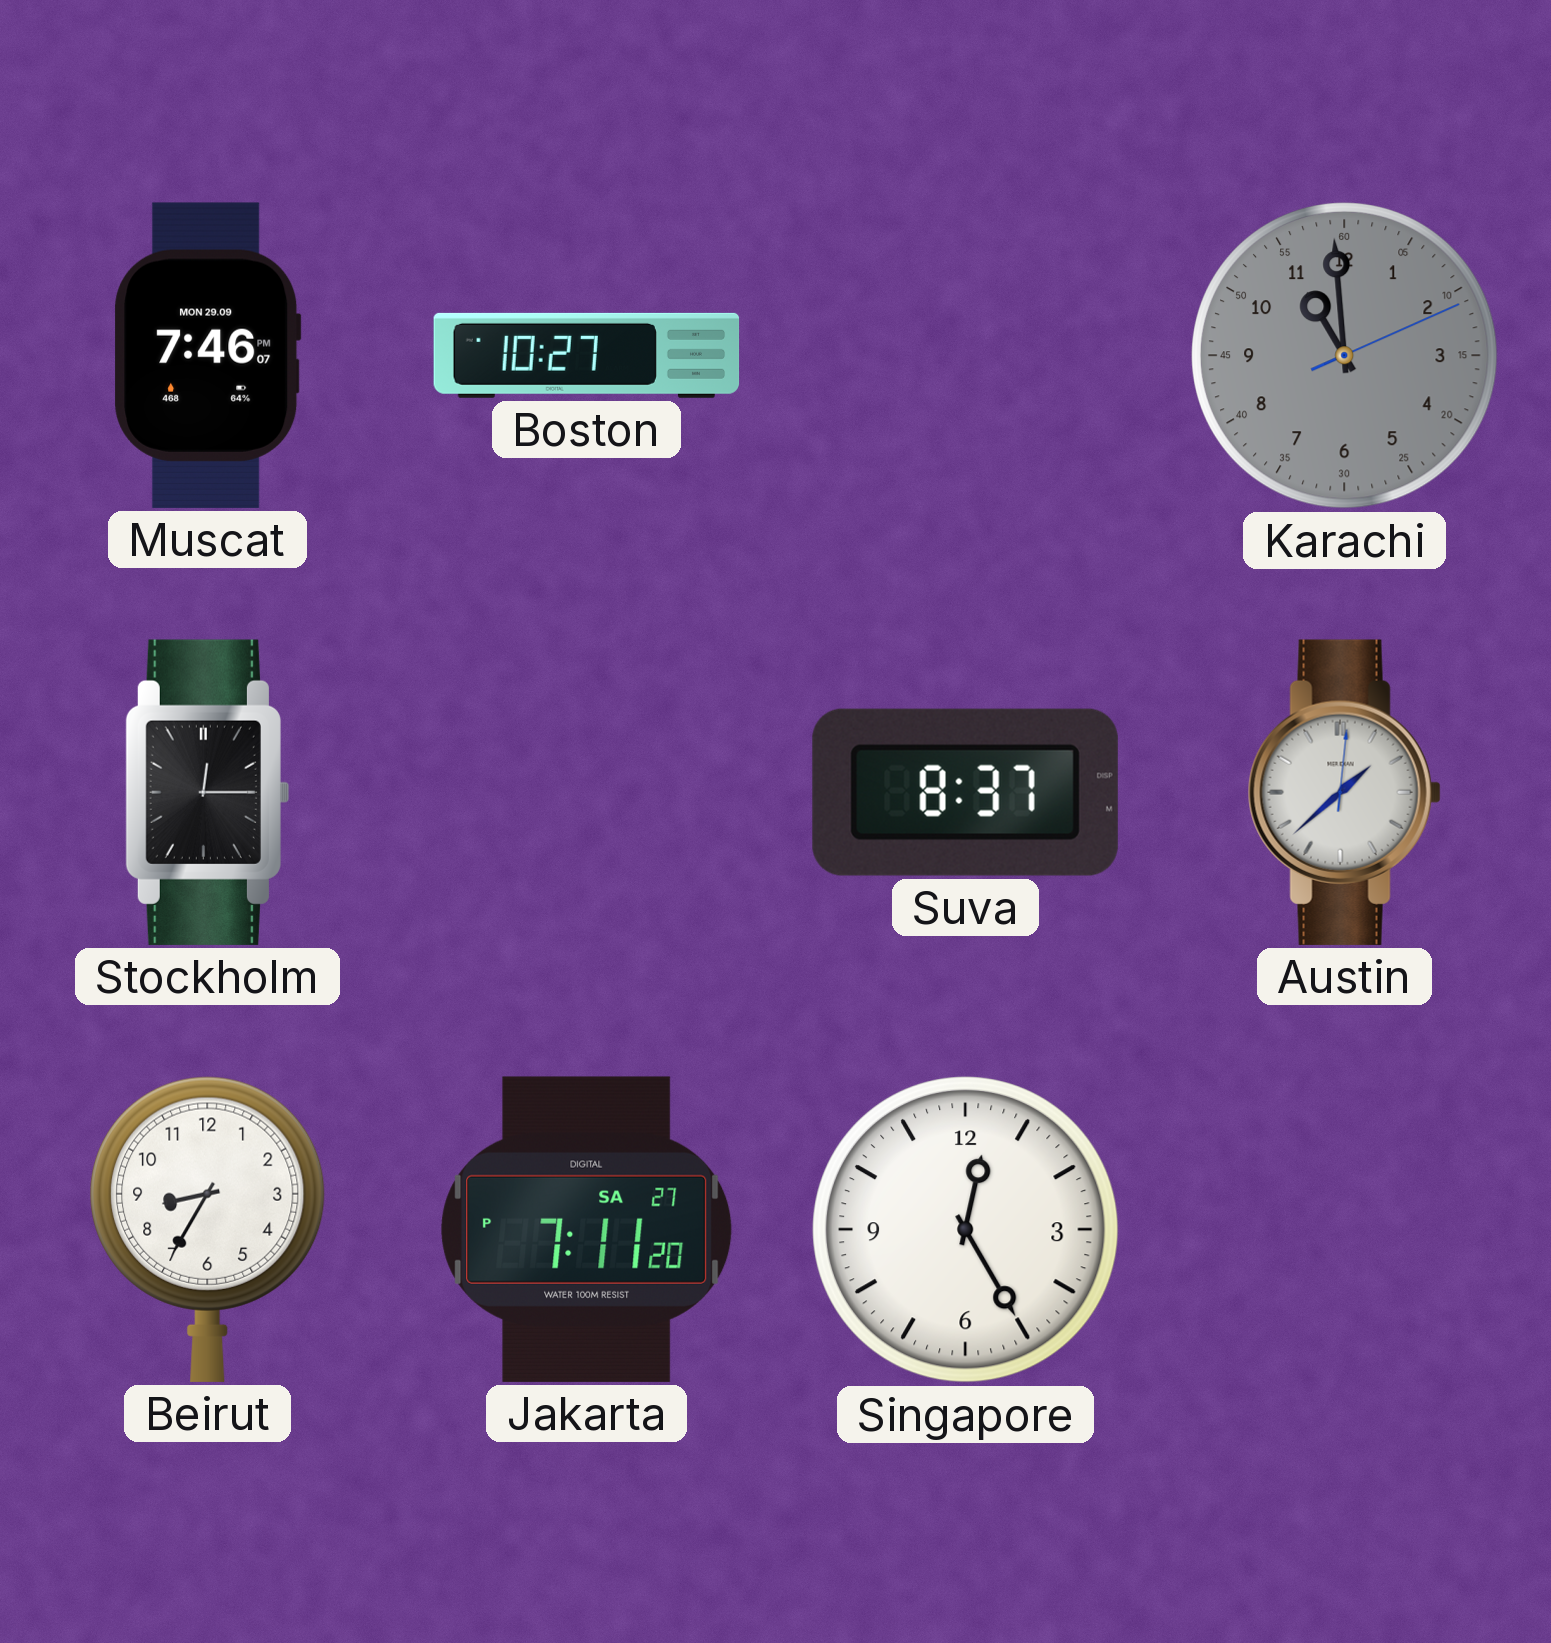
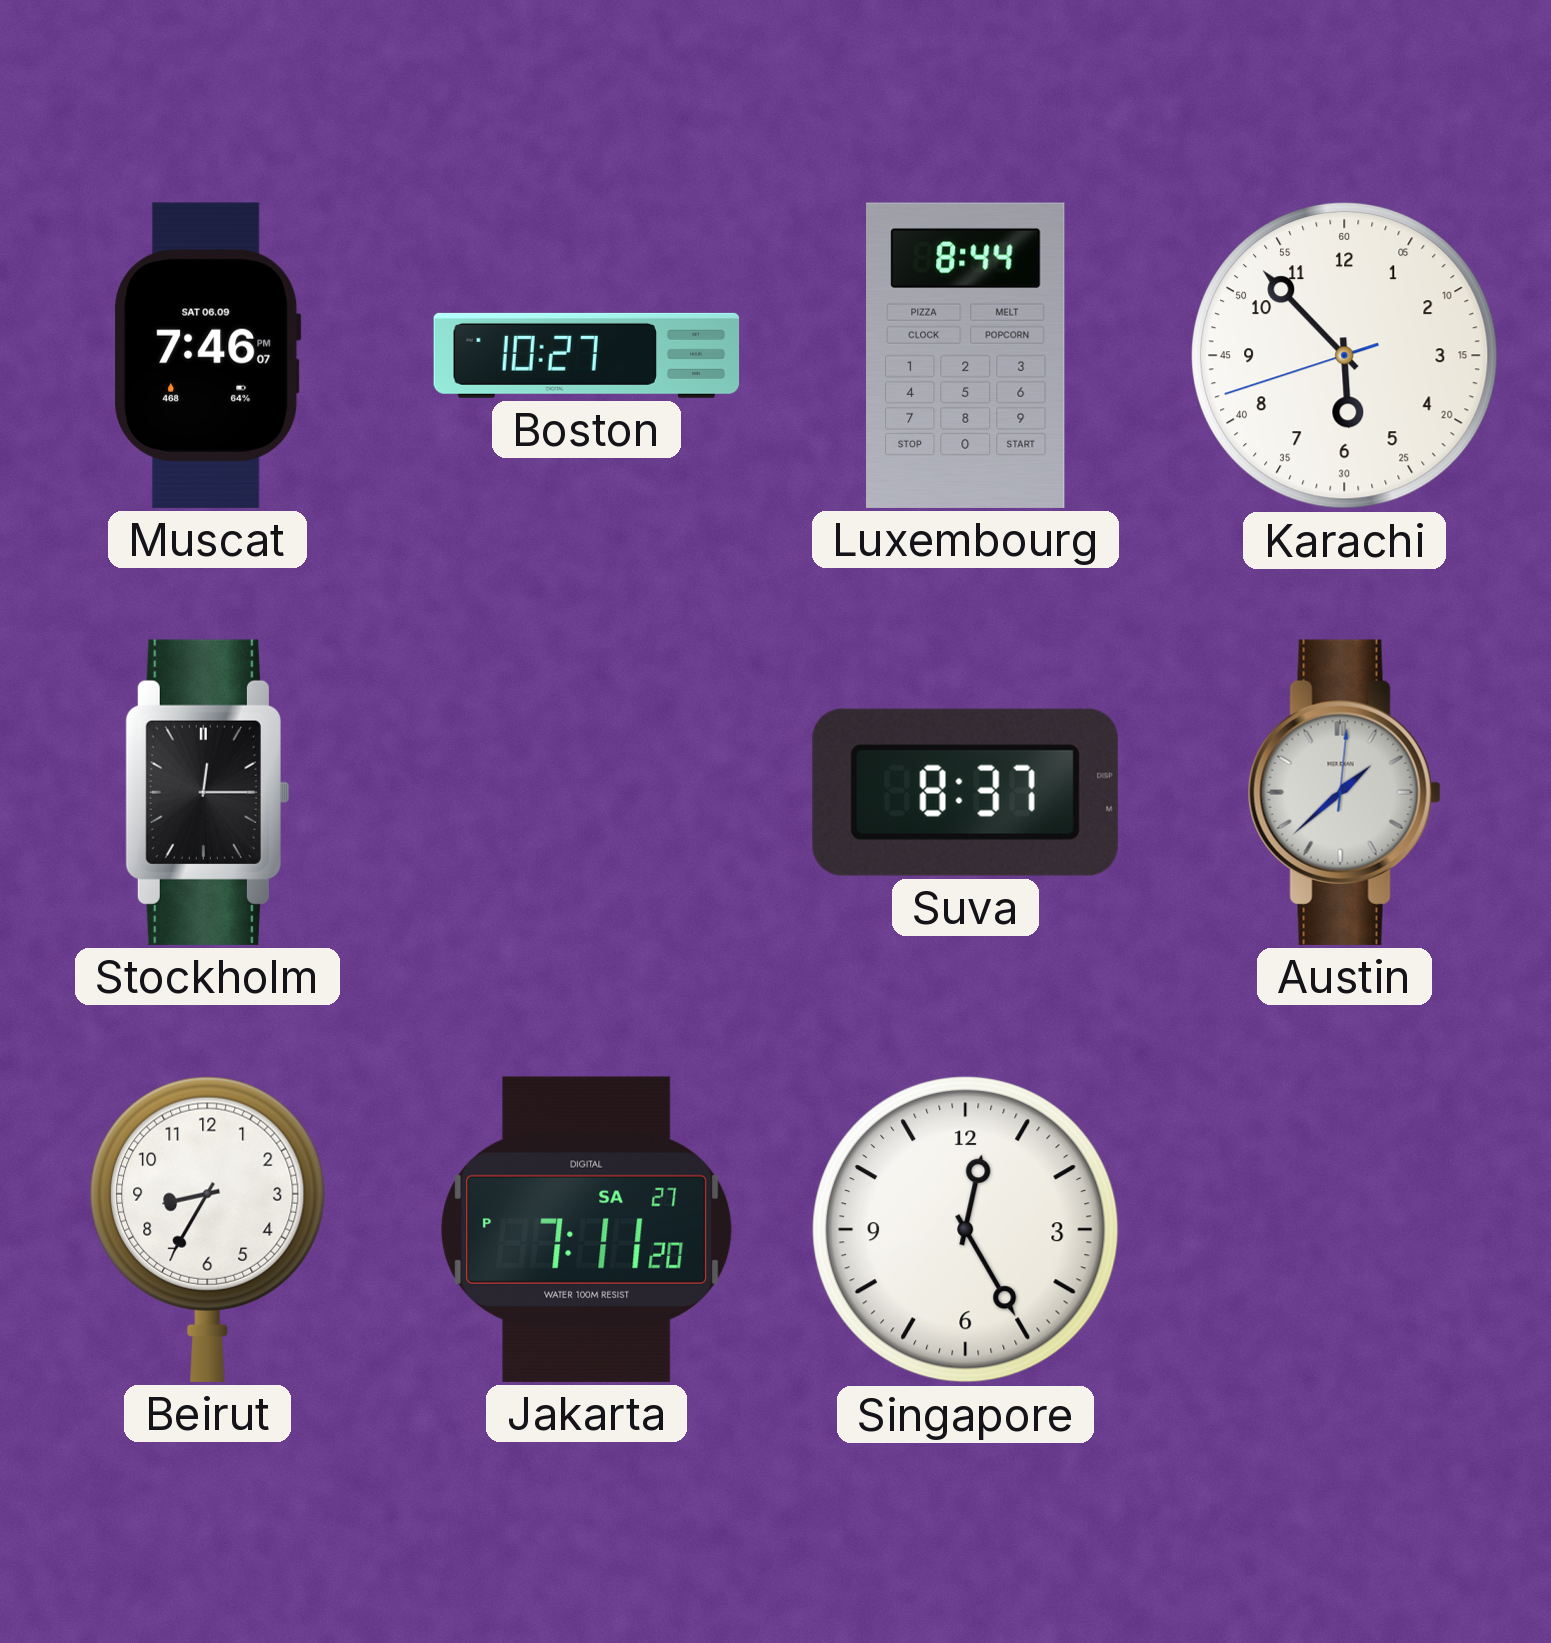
Muscat date: MON 29.09 -> SAT 06.09 (208, 355)
Luxembourg: none -> 8:44 (966, 355)
Karachi: 10:59 -> 5:52 (1344, 355)
Karachi dial: grey -> white (1344, 355)
